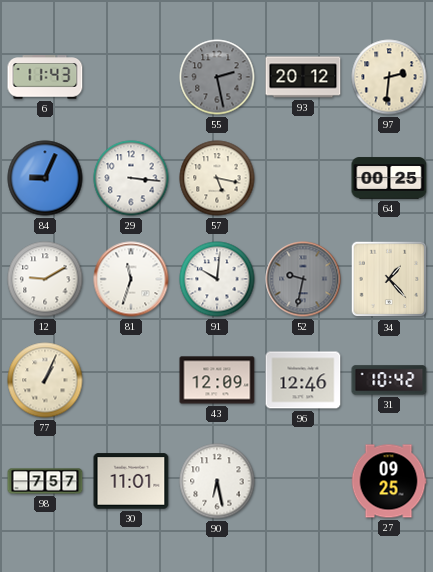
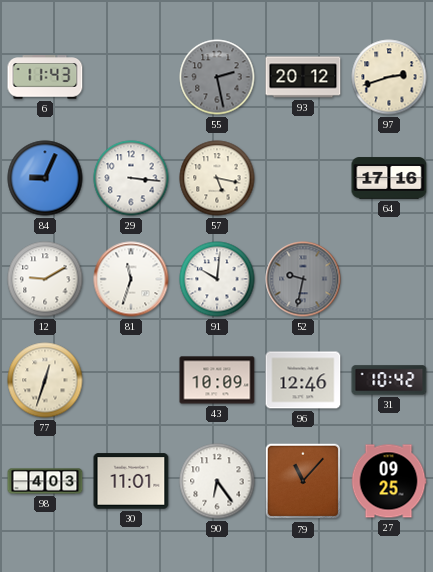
97: 2:31 -> 2:42 (389, 77)
64: 00:25 -> 17:16 (389, 178)
34: 1:23 -> none (389, 279)
77: 1:04 -> 12:33 (45, 380)
43: 12:09 -> 10:09 (217, 380)
98: 7:57 -> 4:03 (45, 481)
90: 6:28 -> 6:24 (217, 481)
79: none -> 11:07 (303, 481)
